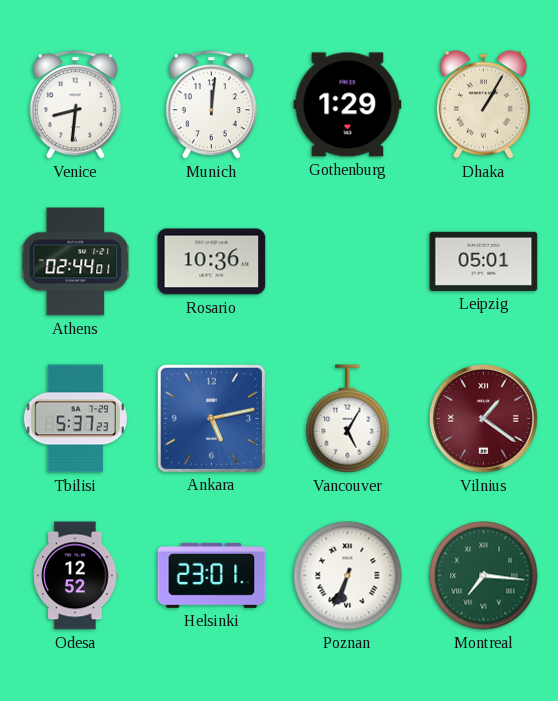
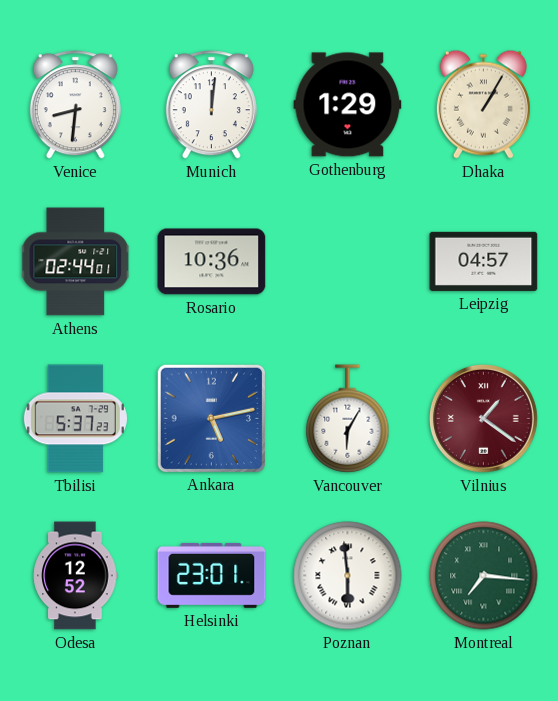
Leipzig: 05:01 -> 04:57 (484, 261)
Vancouver: 5:05 -> 6:05 (348, 419)
Poznan: 6:34 -> 5:59 (348, 576)
